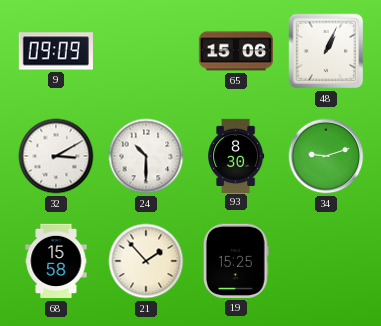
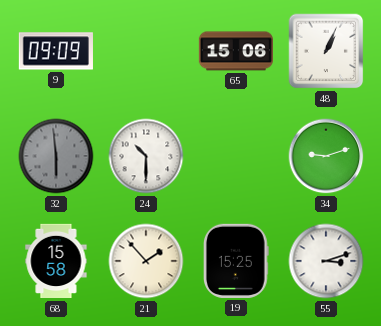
32: 3:10 -> 5:59 (56, 156)
32 dial: white -> grey (56, 156)
93: 8:30 -> none (237, 155)
55: none -> 3:12 (326, 261)
